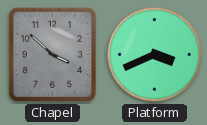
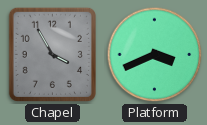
Chapel: 3:52 -> 3:55 (52, 54)
